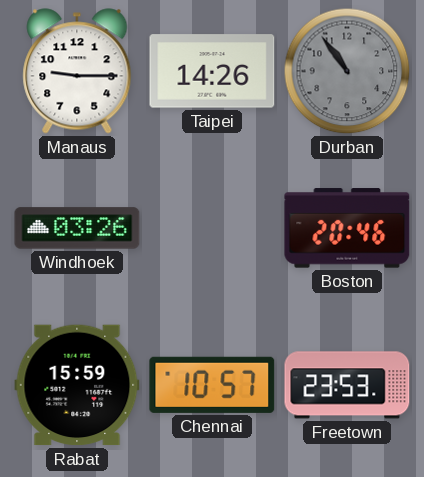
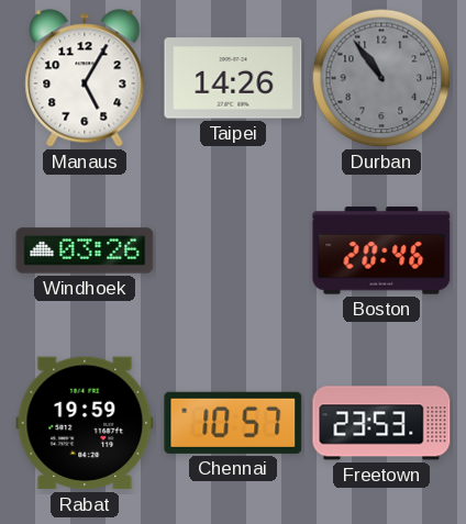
Manaus: 9:15 -> 5:05 (85, 78)
Rabat: 15:59 -> 19:59 (85, 423)
